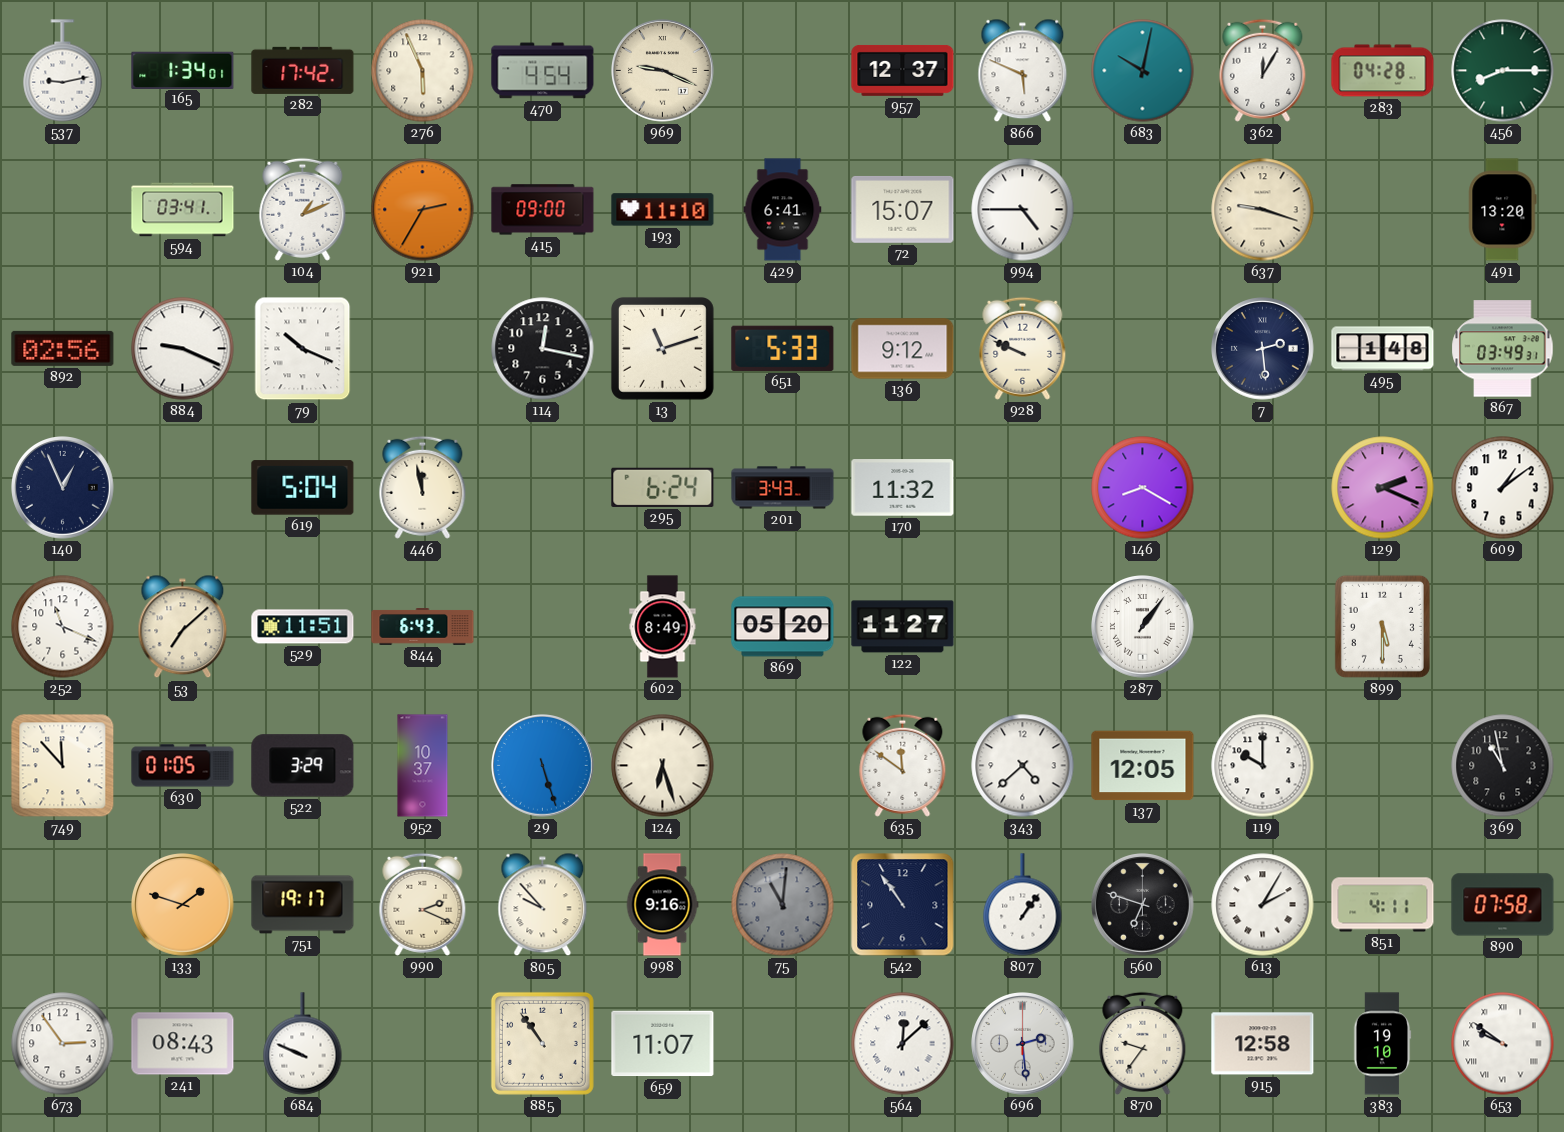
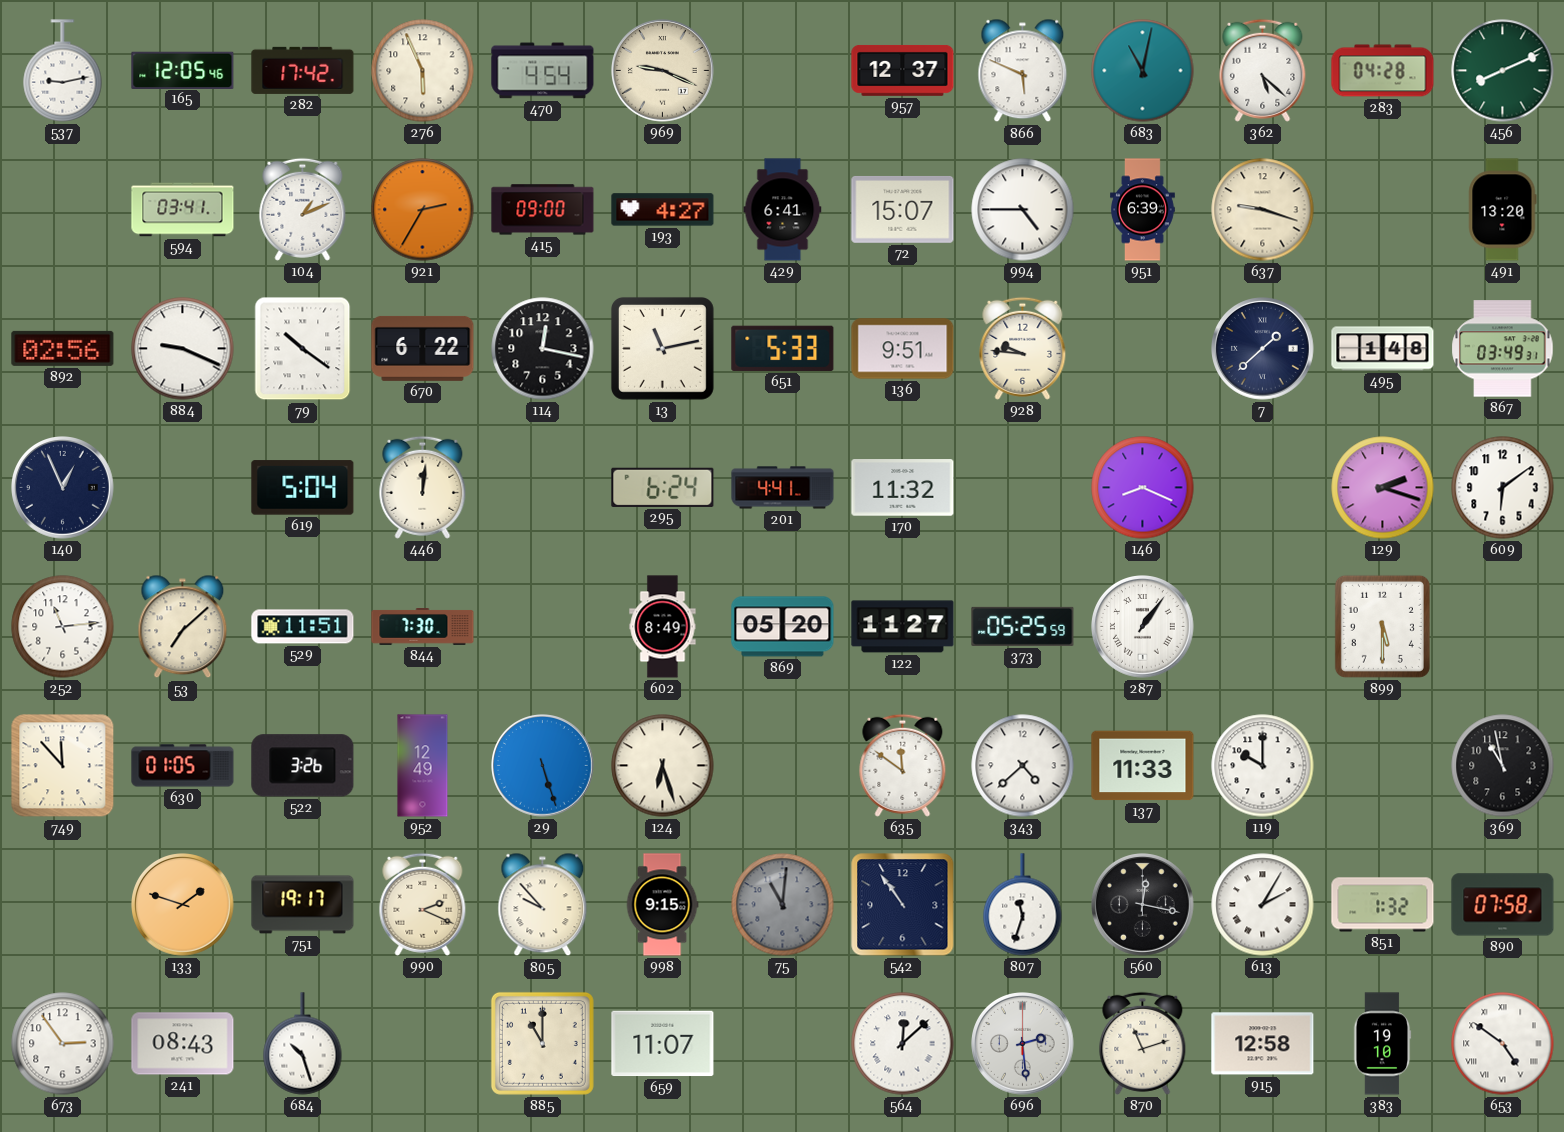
165: 1:34 -> 12:05 (183, 70)
683: 10:02 -> 11:02 (1143, 71)
362: 12:05 -> 5:22 (1263, 70)
456: 8:15 -> 8:11 (1503, 71)
193: 11:10 -> 4:27 (663, 210)
951: none -> 6:39 (1143, 210)
79: 10:19 -> 10:21 (303, 349)
670: none -> 6:22 (423, 348)
13: 11:12 -> 11:13 (662, 348)
136: 9:12 -> 9:51 (903, 349)
928: 9:49 -> 9:46 (1023, 348)
7: 2:29 -> 1:38 (1263, 349)
446: 11:58 -> 12:01 (423, 487)
201: 3:43 -> 4:41 (783, 488)
146: 8:20 -> 8:19 (1143, 488)
129: 2:19 -> 2:18 (1383, 488)
609: 1:09 -> 6:09 (1503, 488)
252: 11:19 -> 11:14 (63, 627)
844: 6:43 -> 7:30 (423, 627)
373: none -> 05:25 (1023, 626)
522: 3:29 -> 3:26 (303, 766)
952: 10:37 -> 12:49 (423, 766)
137: 12:05 -> 11:33 (1143, 766)
998: 9:16 -> 9:15 (662, 905)
807: 1:06 -> 11:33 (1023, 905)
560: 6:48 -> 12:17 (1143, 905)
851: 4:11 -> 1:32 (1383, 905)
684: 9:49 -> 10:27 (303, 1044)
885: 10:54 -> 11:00 (542, 1043)
870: 9:36 -> 11:12 (1143, 1043)
653: 9:51 -> 4:51 (1503, 1044)
